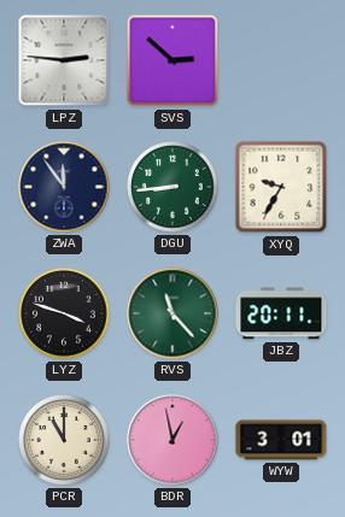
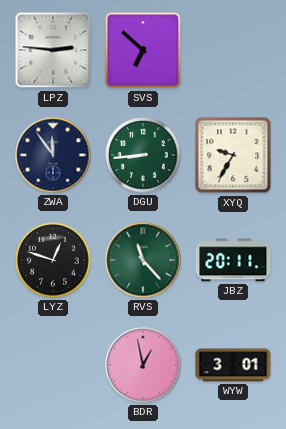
SVS: 2:52 -> 6:52 (143, 50)
LYZ: 3:48 -> 12:48 (53, 260)
PCR: 11:00 -> none (64, 440)
